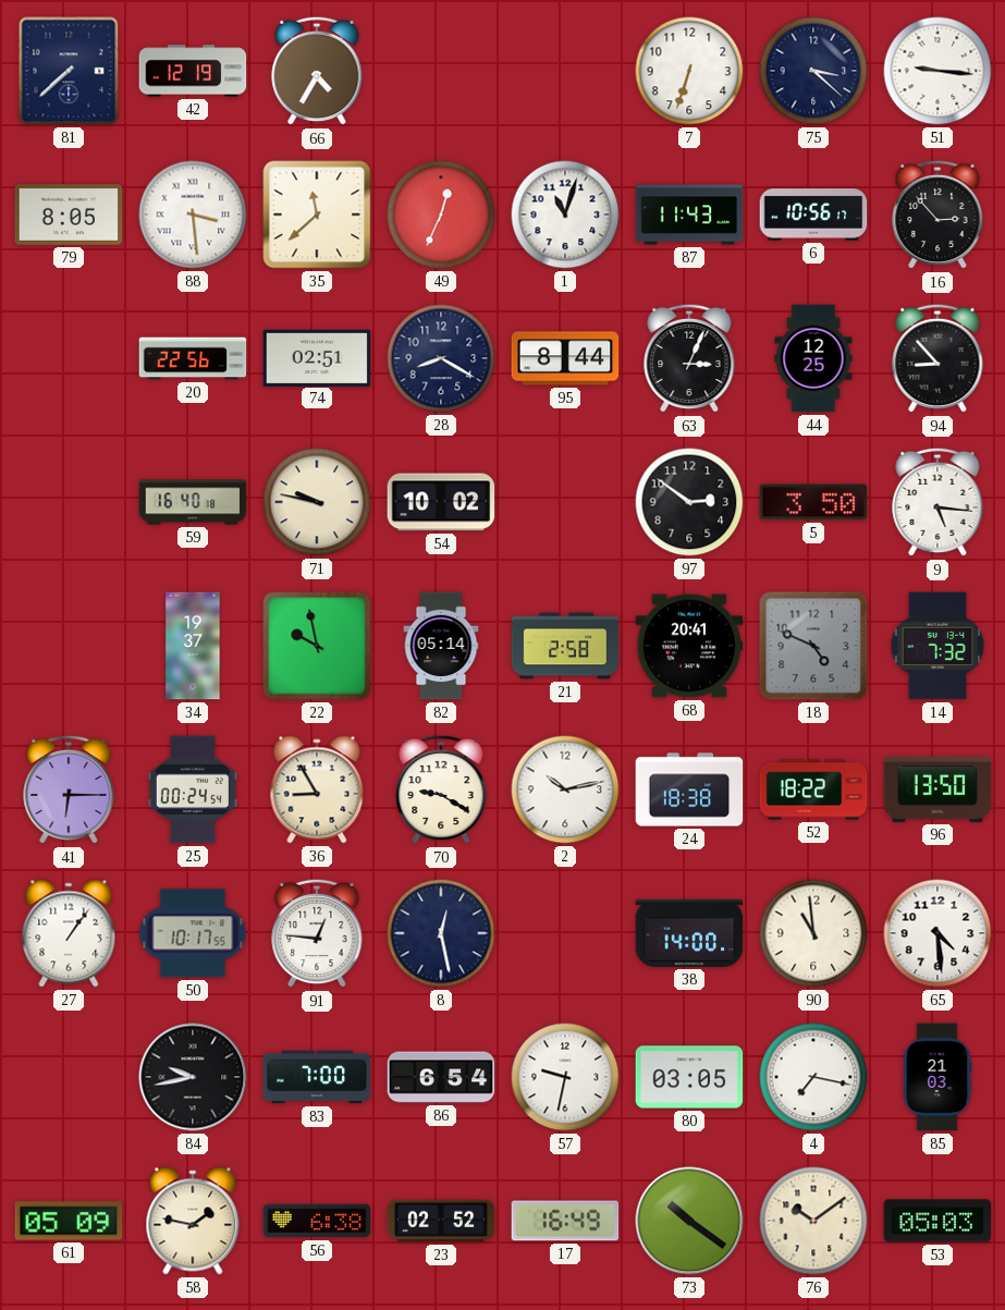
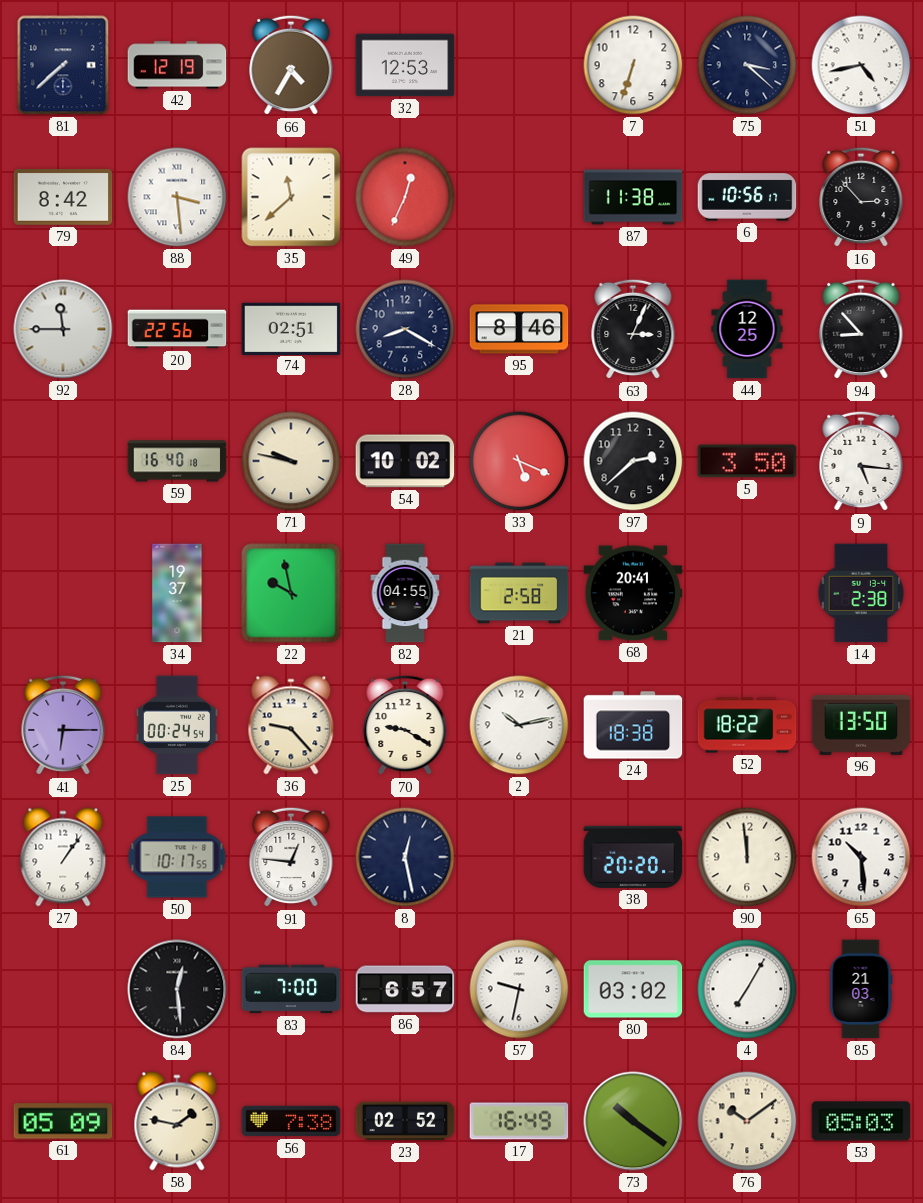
32: none -> 12:53 (405, 65)
51: 9:16 -> 4:43 (861, 65)
79: 8:05 -> 8:42 (63, 198)
1: 11:03 -> none (565, 215)
87: 11:43 -> 11:38 (633, 197)
92: none -> 11:45 (63, 329)
95: 8:44 -> 8:46 (519, 329)
33: none -> 5:19 (519, 461)
97: 2:51 -> 2:38 (633, 461)
82: 05:14 -> 04:55 (405, 593)
18: 4:49 -> none (813, 646)
14: 7:32 -> 2:38 (861, 593)
36: 8:55 -> 9:23 (291, 725)
38: 14:00 -> 20:20 (633, 857)
90: 10:59 -> 11:59 (747, 857)
65: 4:29 -> 10:29 (861, 857)
84: 9:43 -> 12:29 (177, 989)
86: 6:54 -> 6:57 (405, 989)
80: 03:05 -> 03:02 (633, 989)
4: 7:17 -> 7:05 (747, 989)
56: 6:38 -> 7:38 (291, 1121)
